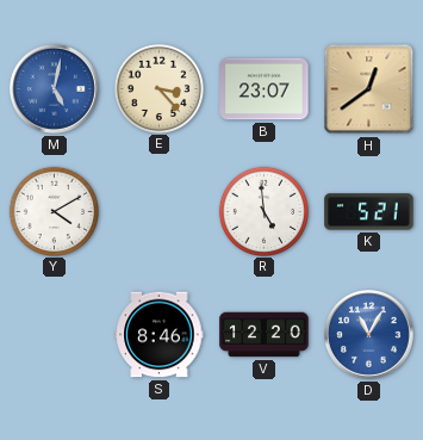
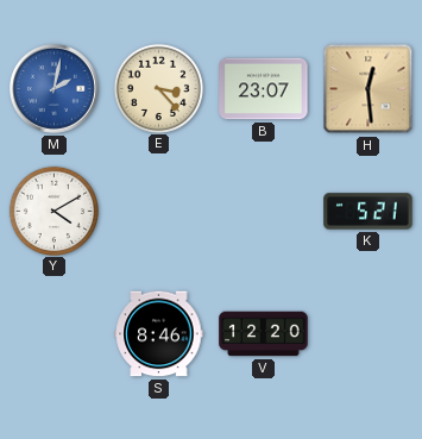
M: 5:02 -> 2:02 (55, 89)
H: 12:39 -> 12:29 (369, 89)
R: 4:59 -> none (263, 211)
D: 11:05 -> none (369, 335)
